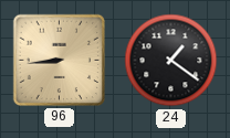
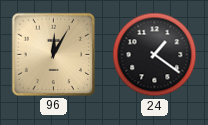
96: 8:44 -> 12:05 (53, 54)
